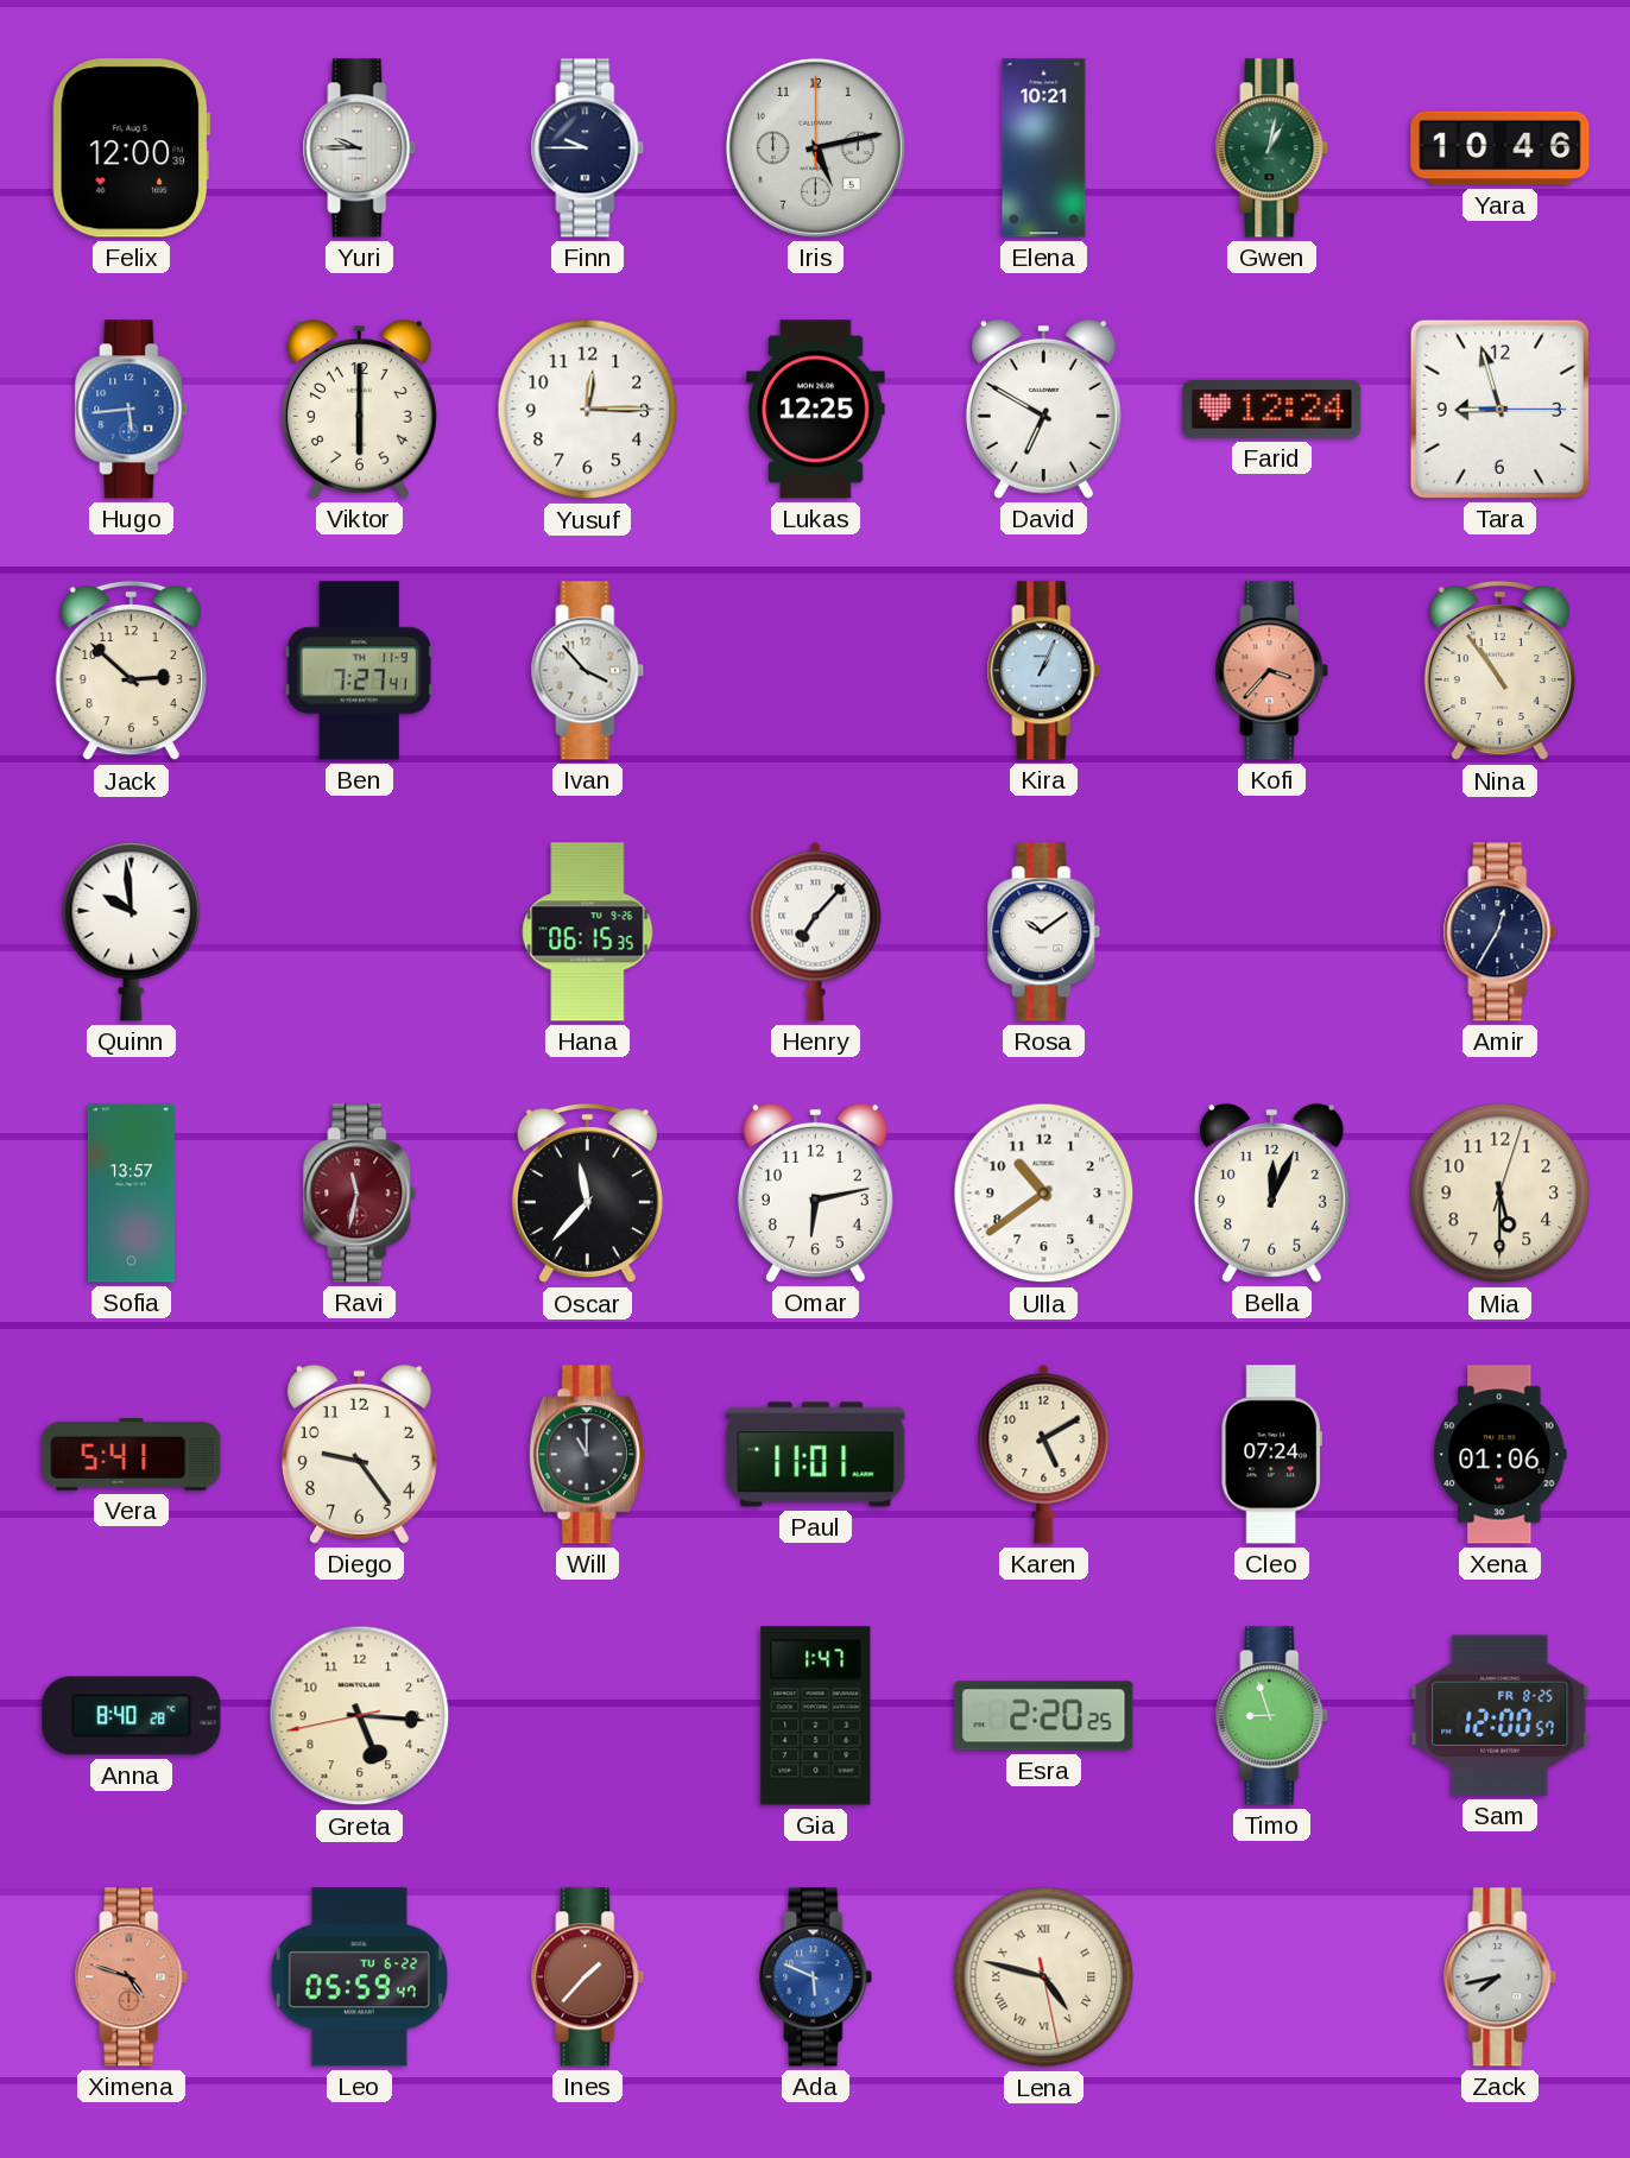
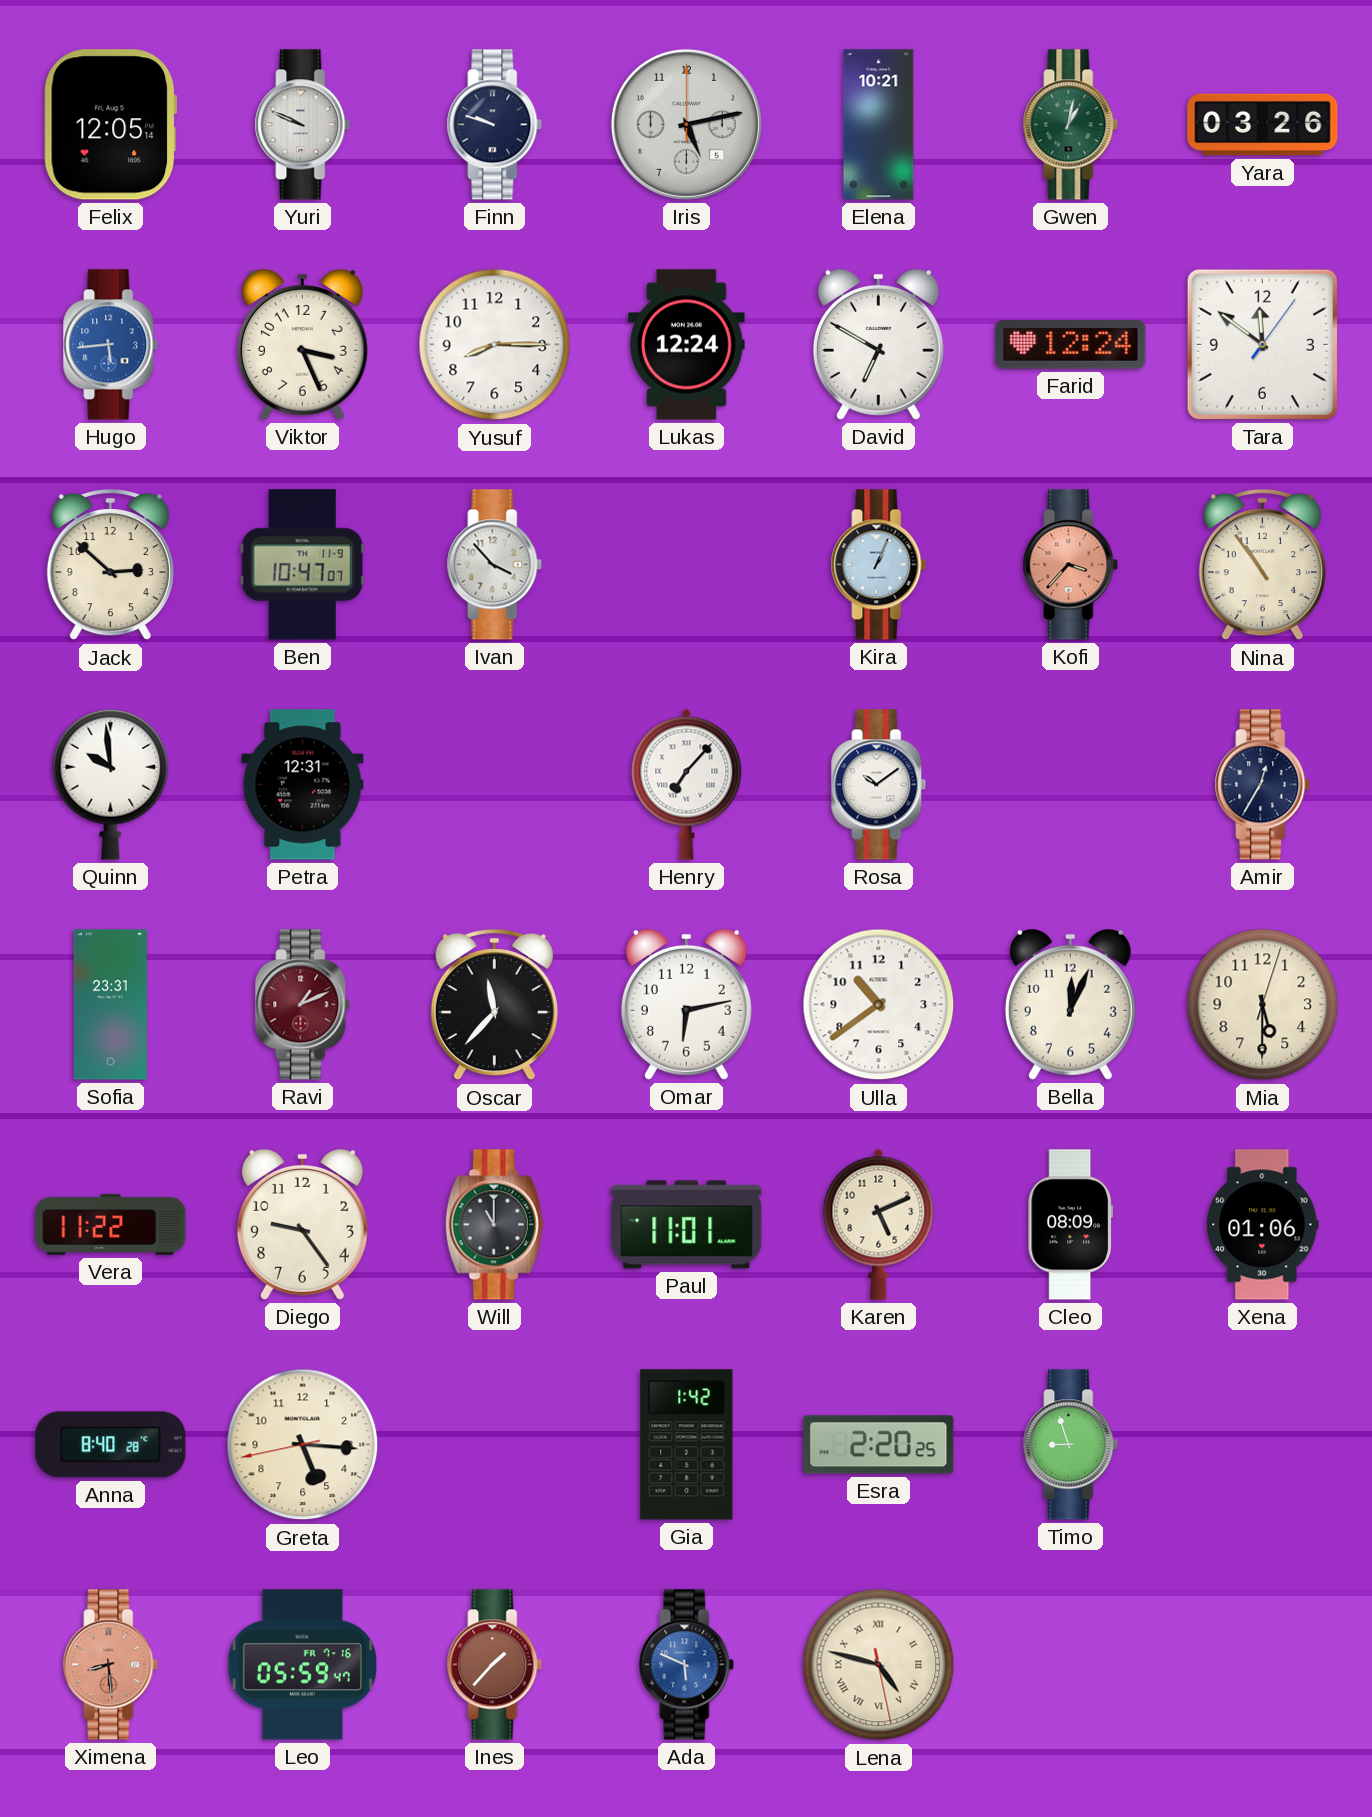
Felix: 12:00 -> 12:05 (111, 125)
Yuri: 9:45 -> 9:49 (303, 125)
Finn: 9:45 -> 9:48 (495, 125)
Yara: 10:46 -> 03:26 (1263, 125)
Viktor: 6:00 -> 3:26 (302, 344)
Yusuf: 12:15 -> 8:15 (495, 345)
Lukas: 12:25 -> 12:24 (687, 345)
Tara: 8:57 -> 11:51 (1262, 344)
Ben: 7:27 -> 10:47 (302, 565)
Petra: none -> 12:31 (303, 785)
Hana: 06:15 -> none (588, 932)
Sofia: 13:57 -> 23:31 (110, 1005)
Ravi: 11:32 -> 1:11 (303, 1005)
Vera: 5:41 -> 11:22 (111, 1224)
Karen: 5:10 -> 5:11 (879, 1224)
Cleo: 07:24 -> 08:09 (1070, 1225)
Gia: 1:47 -> 1:42 (687, 1445)
Sam: 12:00 -> none (1501, 1715)
Ximena: 4:48 -> 8:29 (111, 1665)
Leo date: TU 6-22 -> FR 7-16 (302, 1665)
Zack: 7:43 -> none (1501, 1977)
